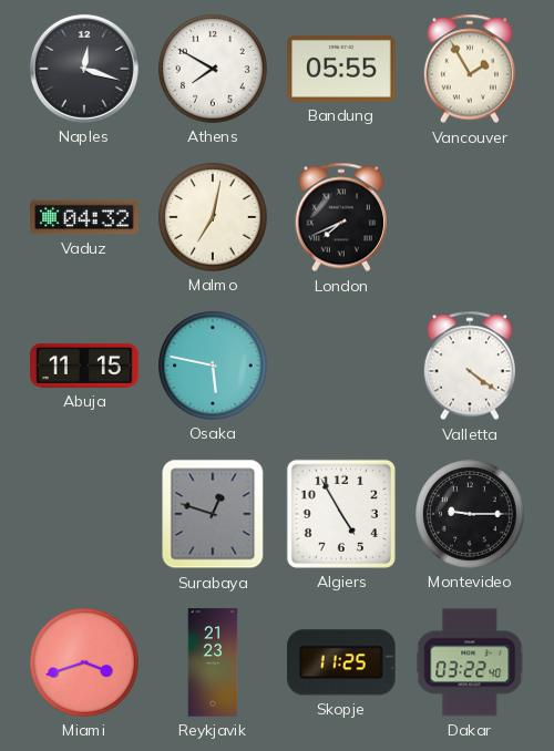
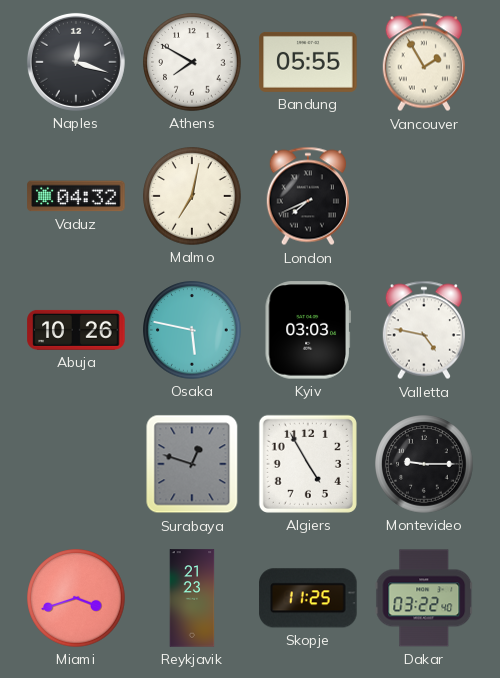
Abuja: 11:15 -> 10:26 (76, 330)
Kyiv: none -> 03:03 (308, 330)
Valletta: 4:21 -> 4:47 (423, 330)
